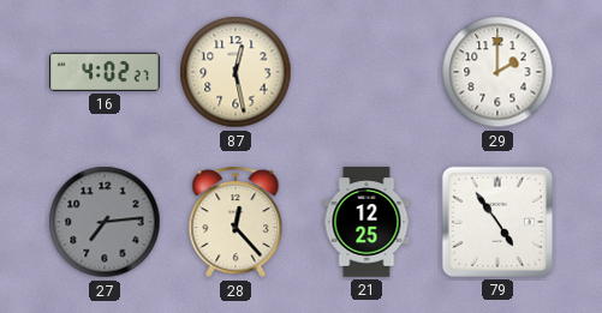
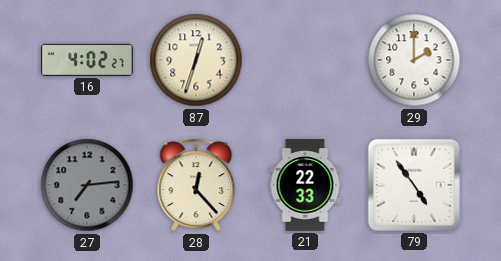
87: 12:28 -> 12:33 (196, 60)
21: 12:25 -> 22:33 (305, 185)
